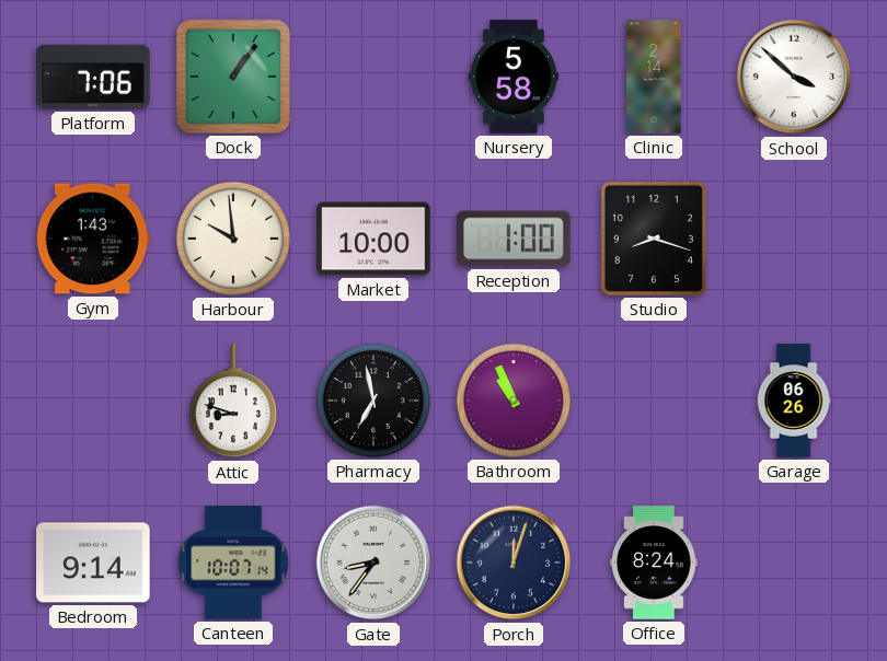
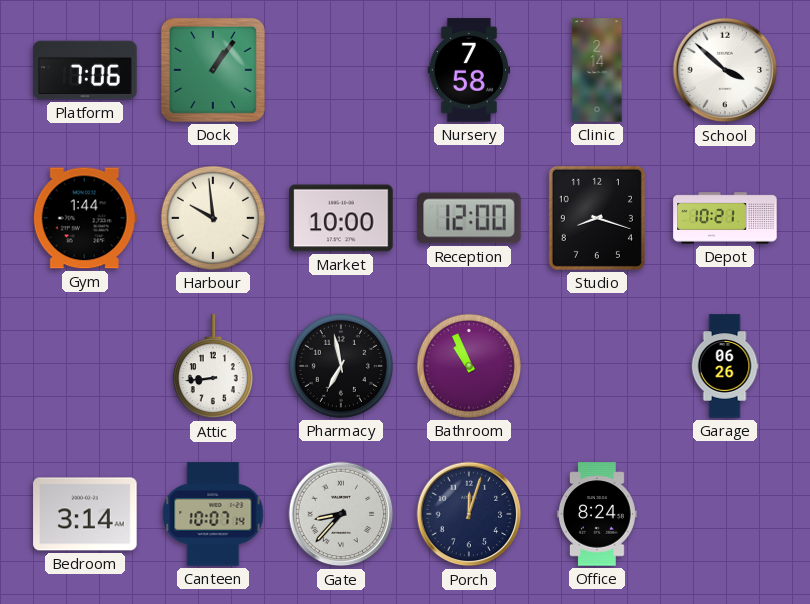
Nursery: 5:58 -> 7:58 (469, 70)
Gym: 1:43 -> 1:44 (85, 218)
Reception: 1:00 -> 12:00 (469, 218)
Depot: none -> 10:21 (725, 218)
Attic: 8:48 -> 8:44 (213, 367)
Bedroom: 9:14 -> 3:14 (85, 514)
Gate: 8:36 -> 8:37 (341, 514)
